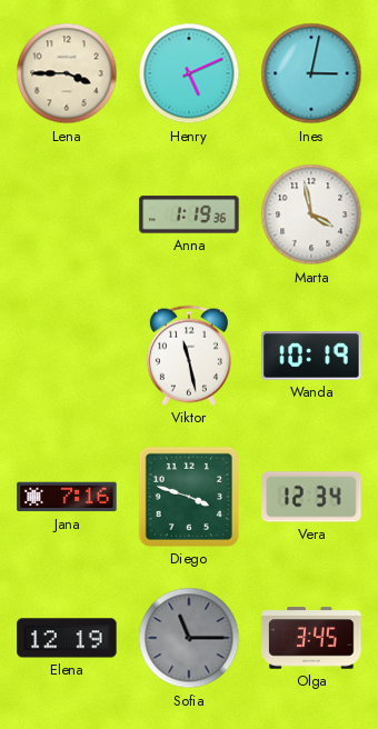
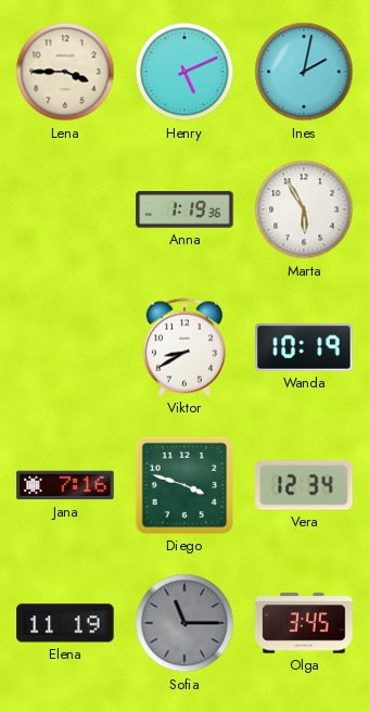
Ines: 3:02 -> 2:02 (304, 72)
Marta: 3:58 -> 5:55 (304, 209)
Viktor: 11:28 -> 8:40 (184, 347)
Elena: 12:19 -> 11:19 (65, 623)
